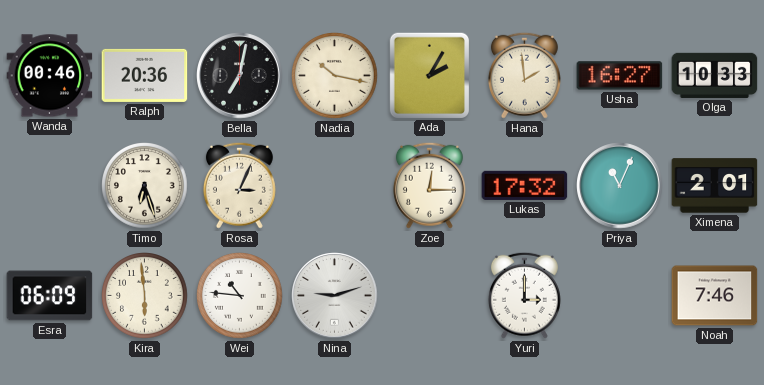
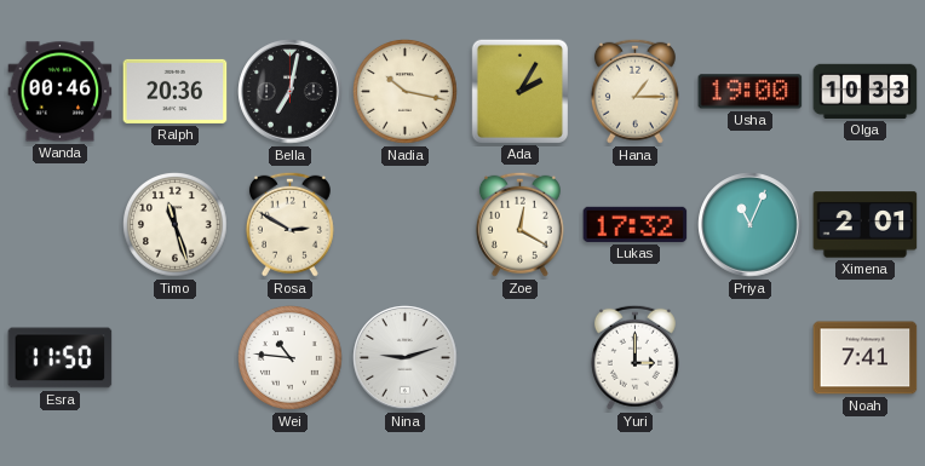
Hana: 1:59 -> 1:15 (634, 91)
Usha: 16:27 -> 19:00 (751, 92)
Timo: 6:27 -> 11:27 (176, 225)
Rosa: 3:04 -> 2:50 (289, 224)
Zoe: 12:15 -> 12:20 (519, 224)
Esra: 06:09 -> 11:50 (61, 358)
Kira: 5:59 -> none (145, 296)
Noah: 7:46 -> 7:41 (866, 358)
